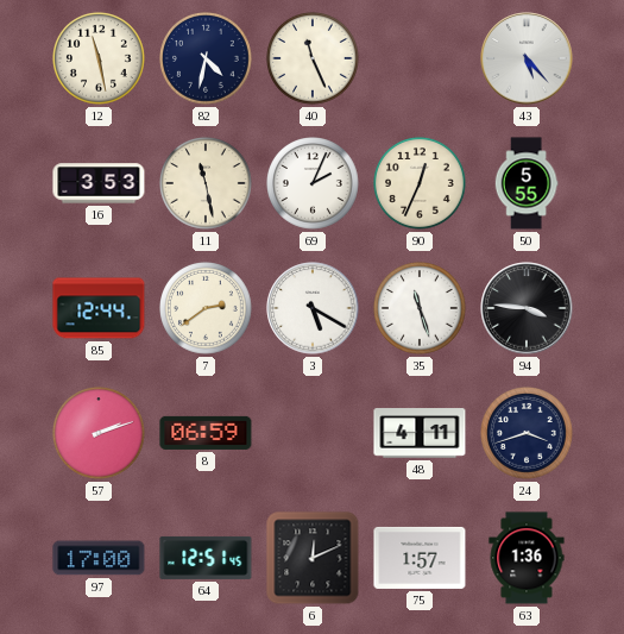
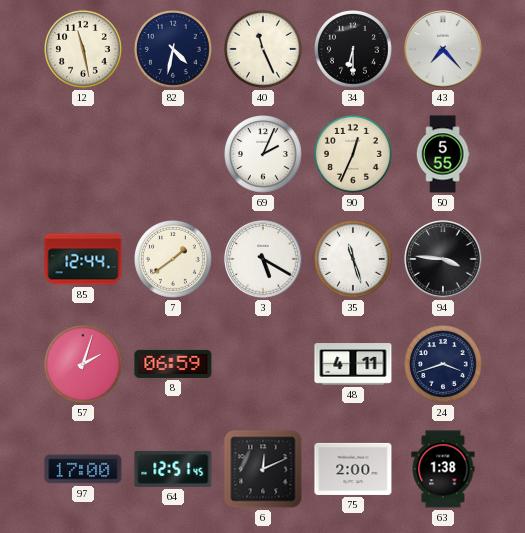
34: none -> 6:30 (354, 50)
43: 5:23 -> 7:23 (443, 49)
16: 3:53 -> none (99, 183)
11: 11:28 -> none (207, 184)
7: 2:39 -> 1:39 (174, 260)
57: 2:12 -> 2:03 (84, 365)
75: 1:57 -> 2:00 (353, 469)
63: 1:36 -> 1:38 (443, 469)
